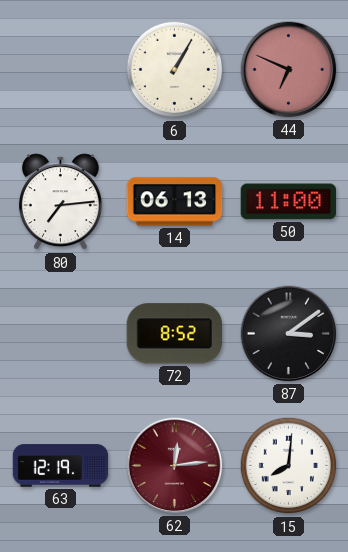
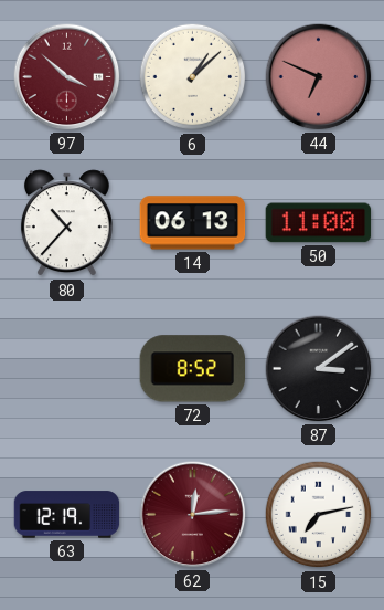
97: none -> 3:52 (67, 77)
6: 1:05 -> 1:08 (193, 77)
80: 7:14 -> 10:37 (66, 223)
15: 8:01 -> 7:13 (319, 515)
